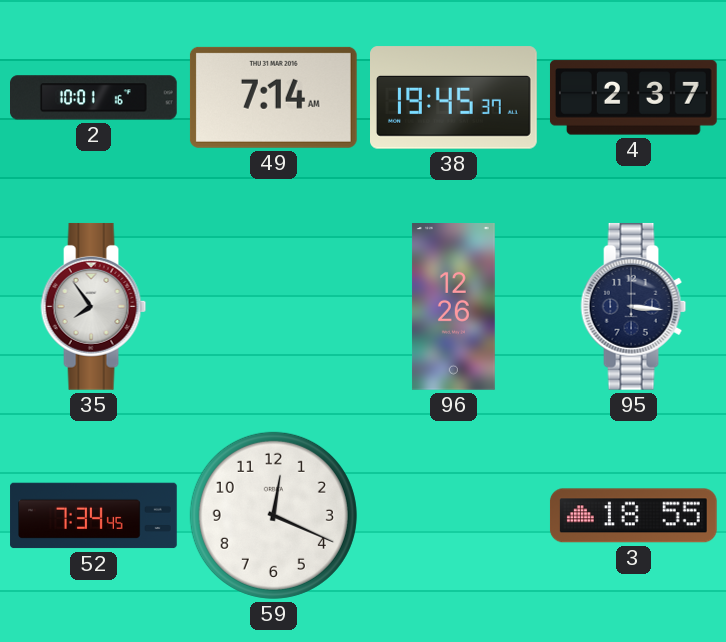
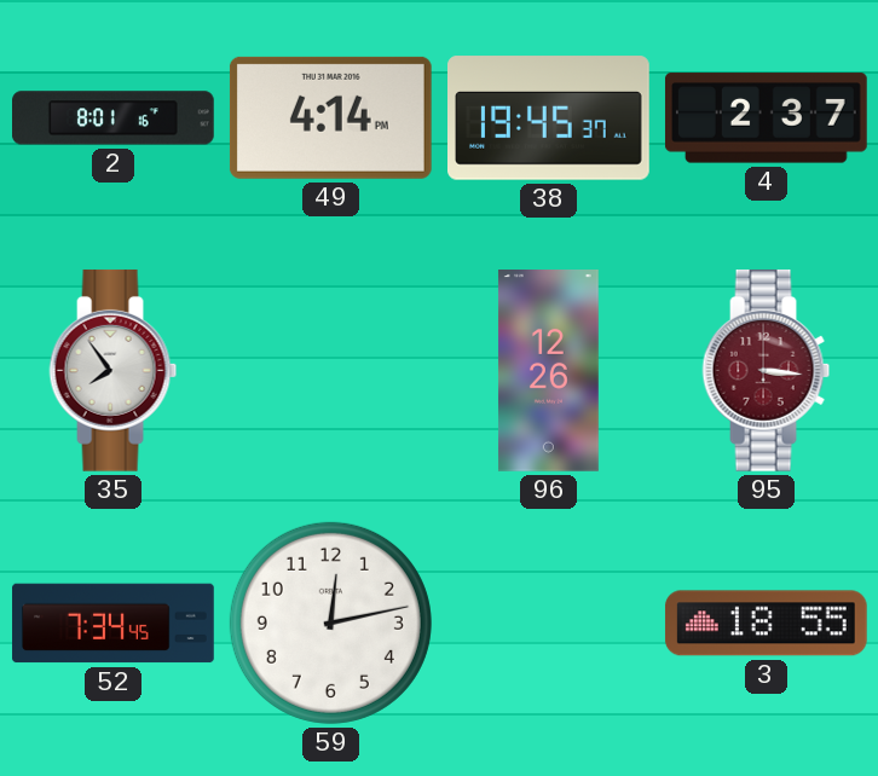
2: 10:01 -> 8:01 (114, 118)
49: 7:14 -> 4:14 (330, 117)
95 dial: navy -> burgundy (767, 370)
59: 12:19 -> 12:13 (330, 622)
